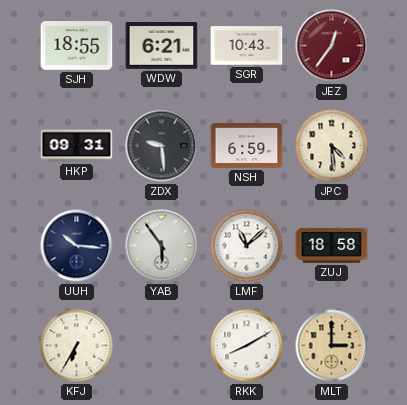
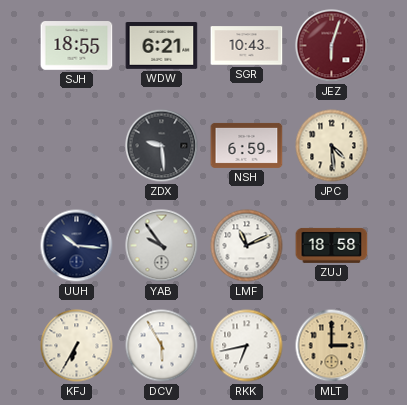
JEZ: 12:36 -> 6:03 (332, 46)
HKP: 09:31 -> none (77, 146)
YAB: 5:54 -> 9:54 (162, 246)
LMF: 11:08 -> 11:11 (247, 246)
DCV: none -> 5:55 (162, 346)
RKK: 8:10 -> 6:43 (247, 346)
